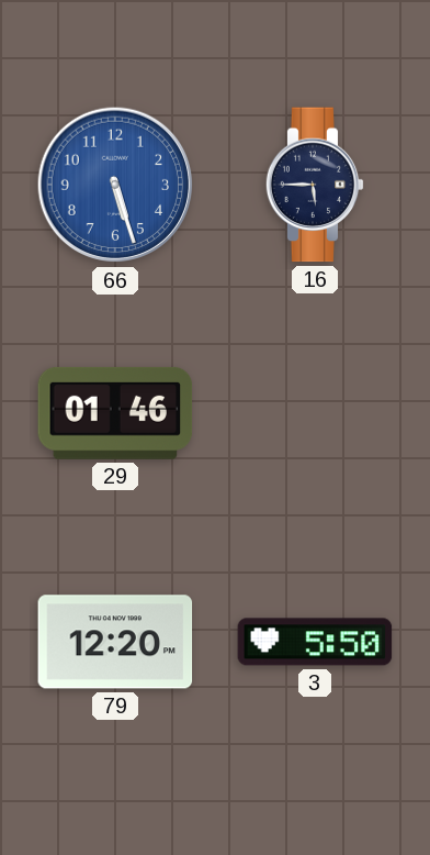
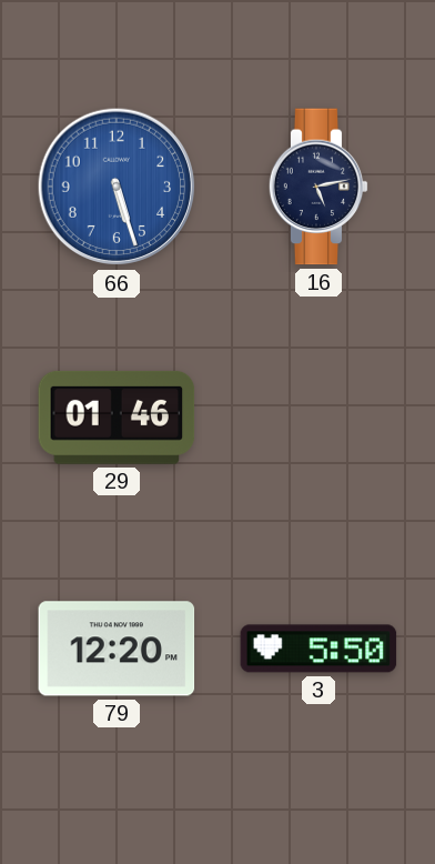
16: 5:45 -> 5:13 (318, 187)
